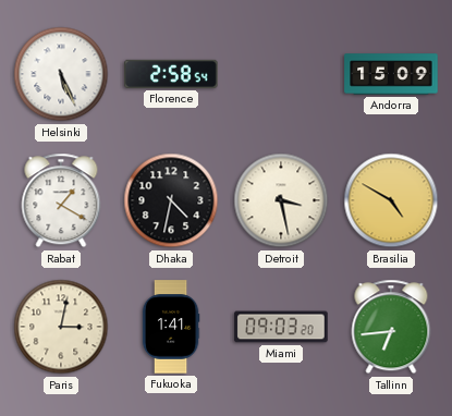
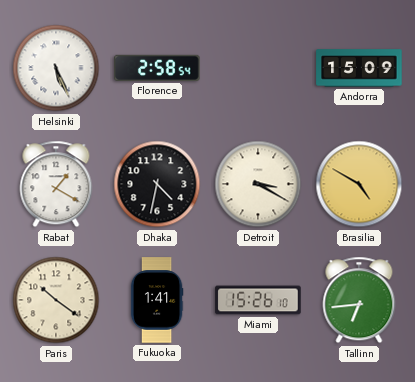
Detroit: 3:28 -> 3:20 (258, 184)
Paris: 3:02 -> 10:21 (56, 300)
Miami: 09:03 -> 15:26 (258, 300)
